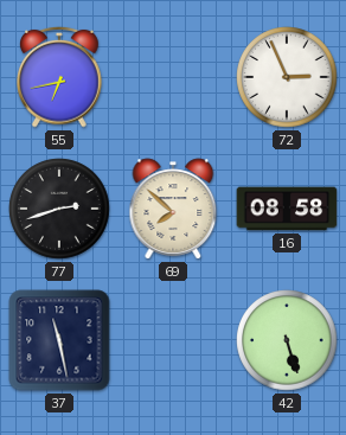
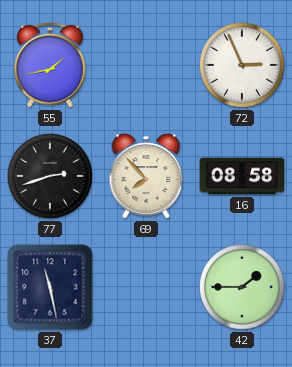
55: 6:43 -> 1:43 (50, 65)
69: 7:52 -> 7:53 (146, 176)
42: 5:27 -> 1:45 (242, 287)
